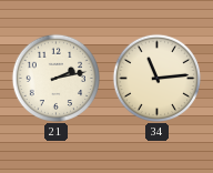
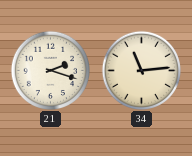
21: 2:13 -> 2:18 (50, 70)
